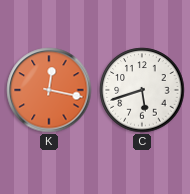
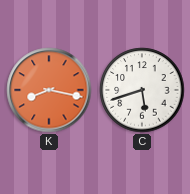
K: 12:17 -> 8:17 (49, 90)
